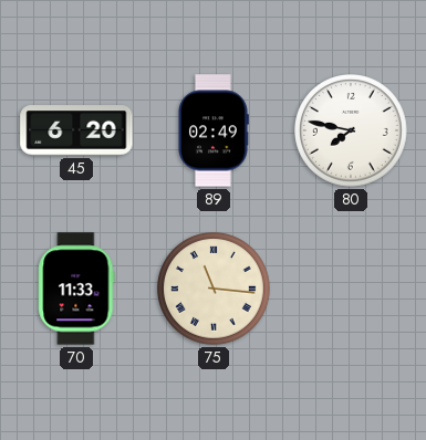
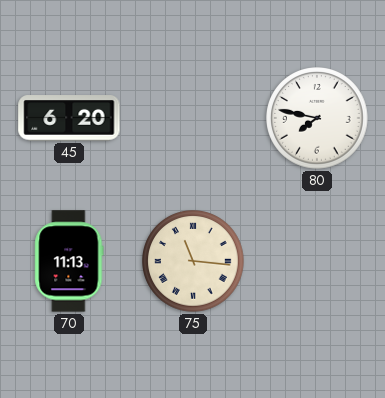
89: 02:49 -> none (214, 130)
70: 11:33 -> 11:13 (69, 261)
